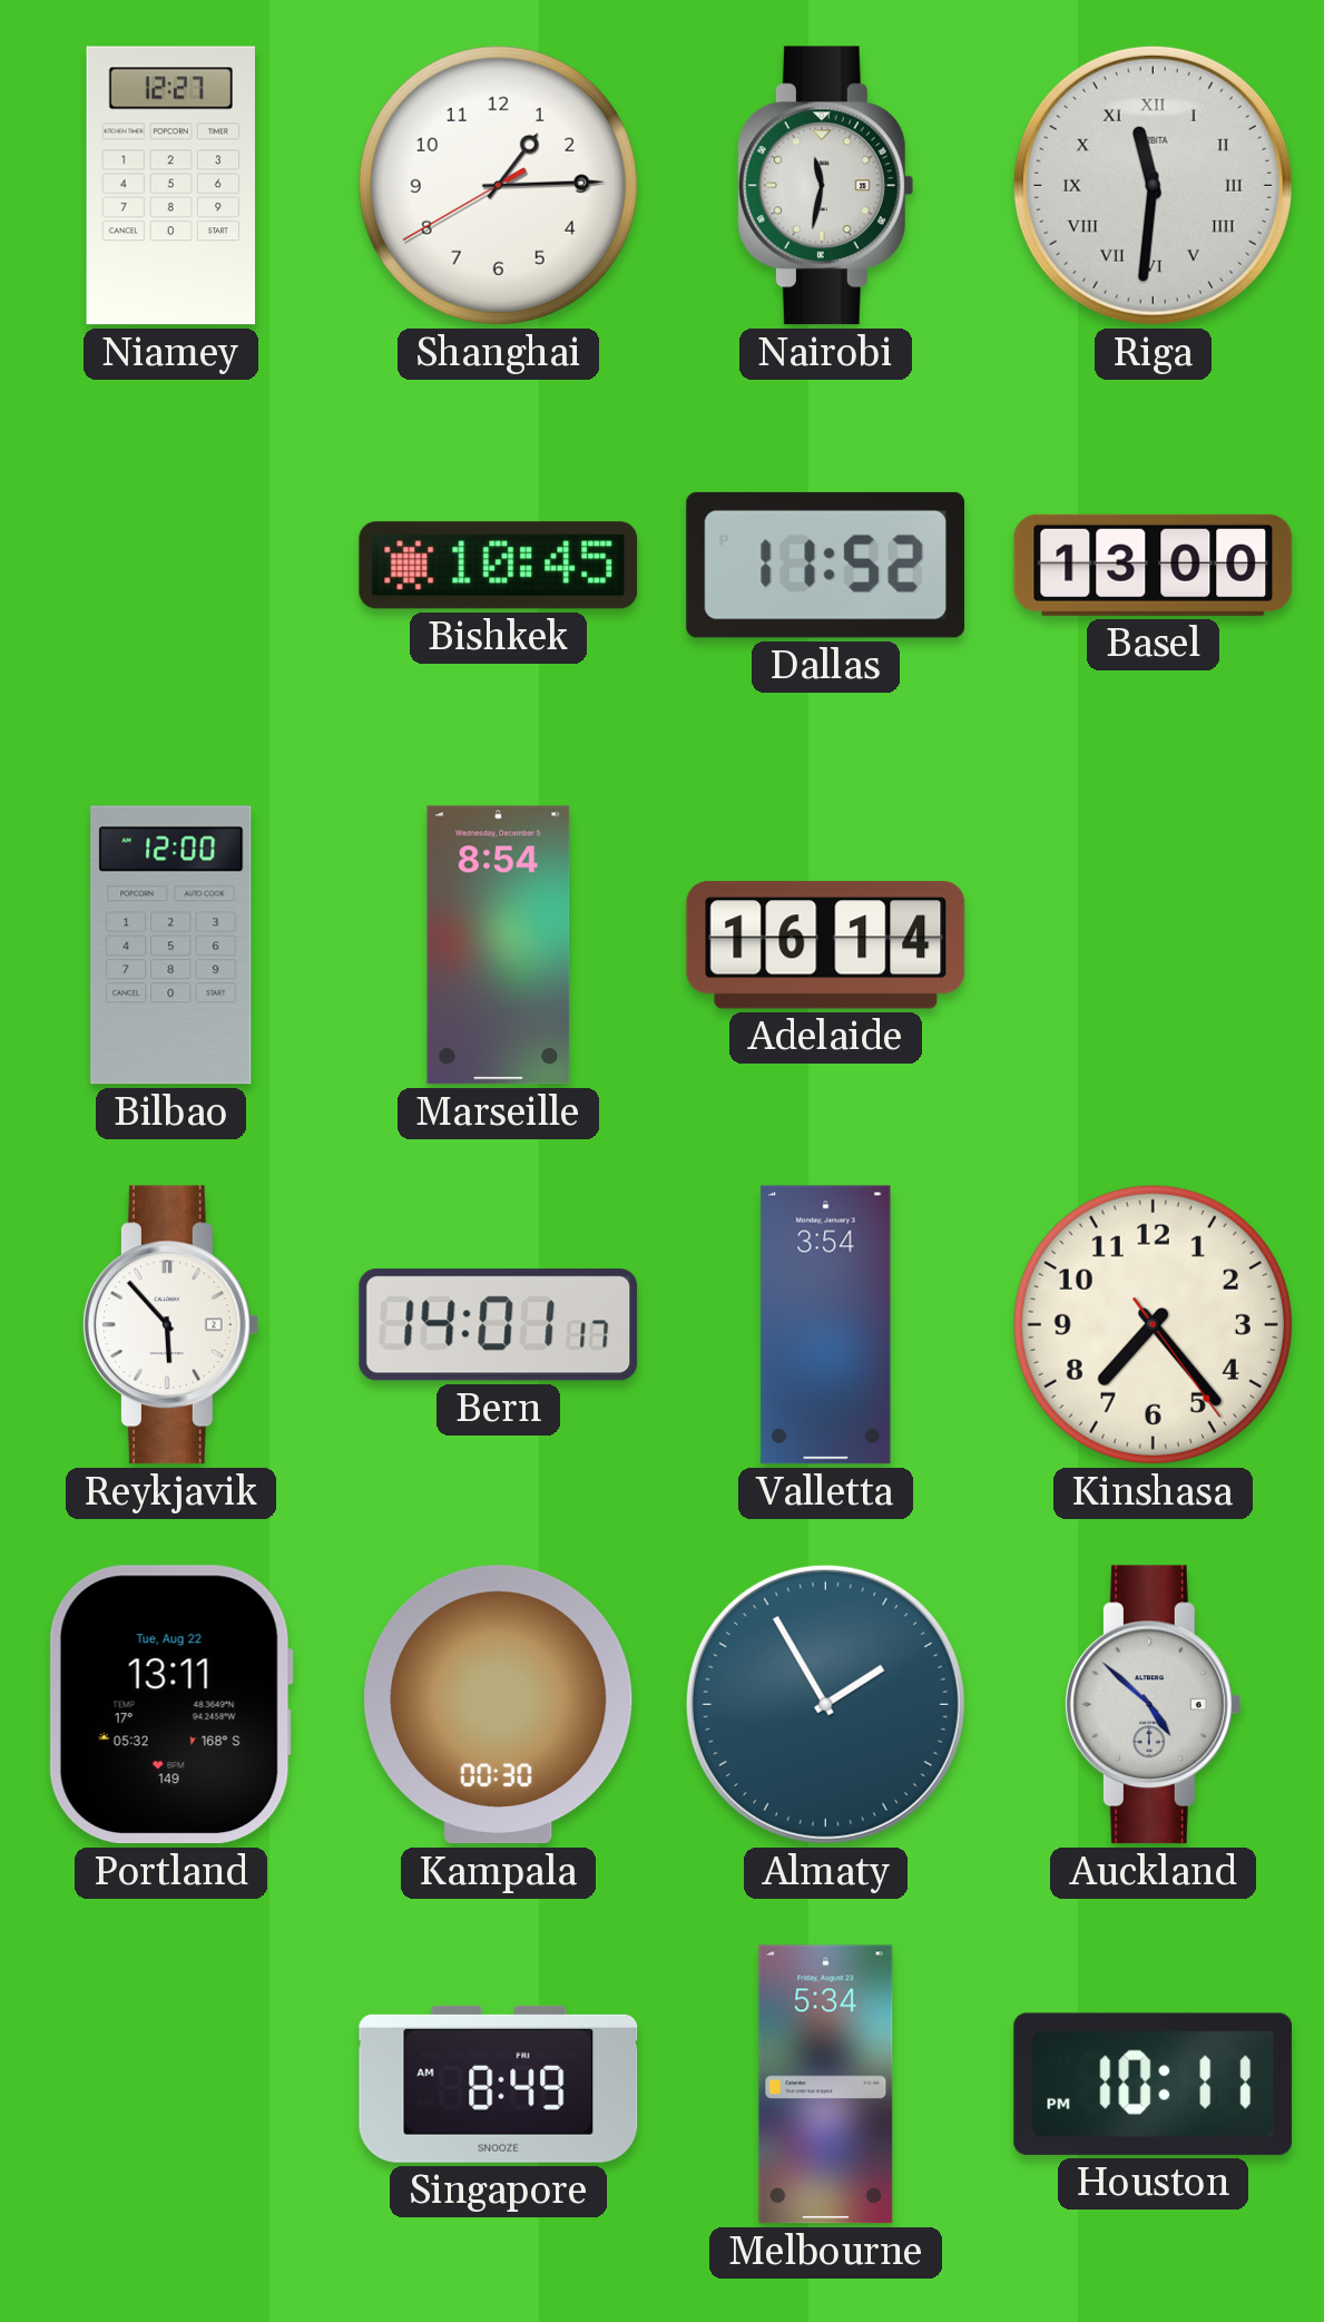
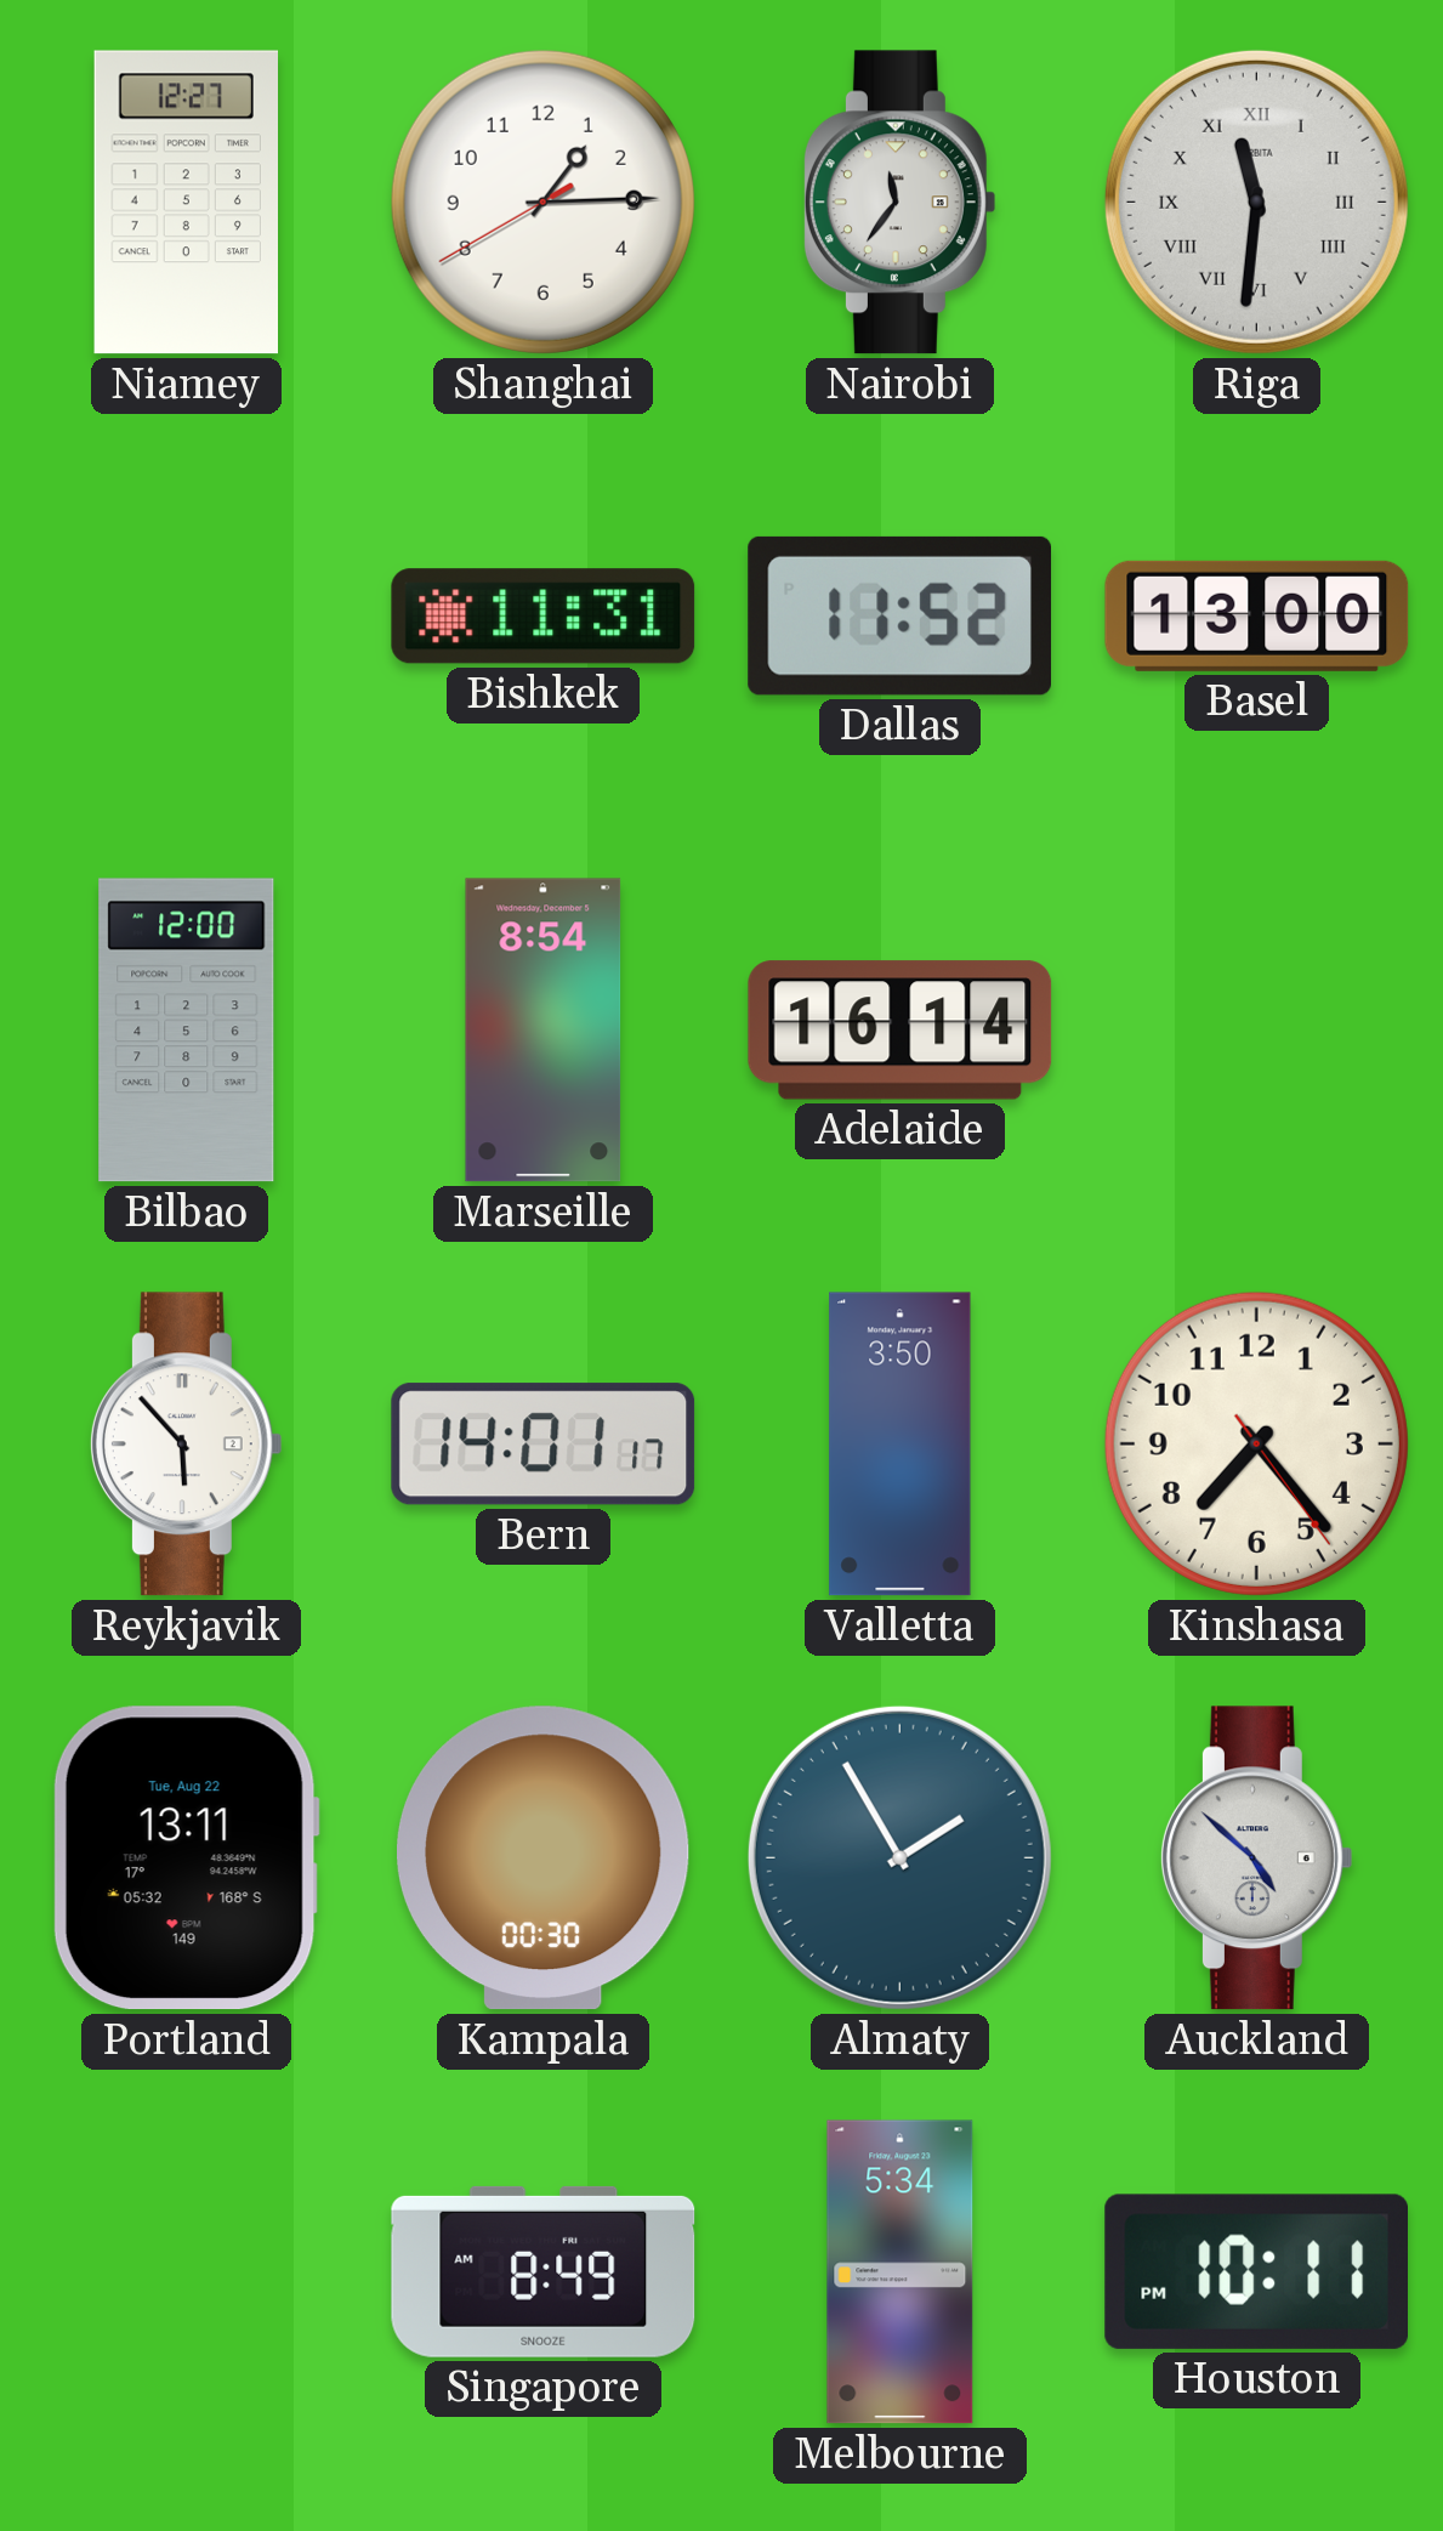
Nairobi: 11:32 -> 11:36 (899, 203)
Bishkek: 10:45 -> 11:31 (544, 617)
Valletta: 3:54 -> 3:50 (901, 1445)
